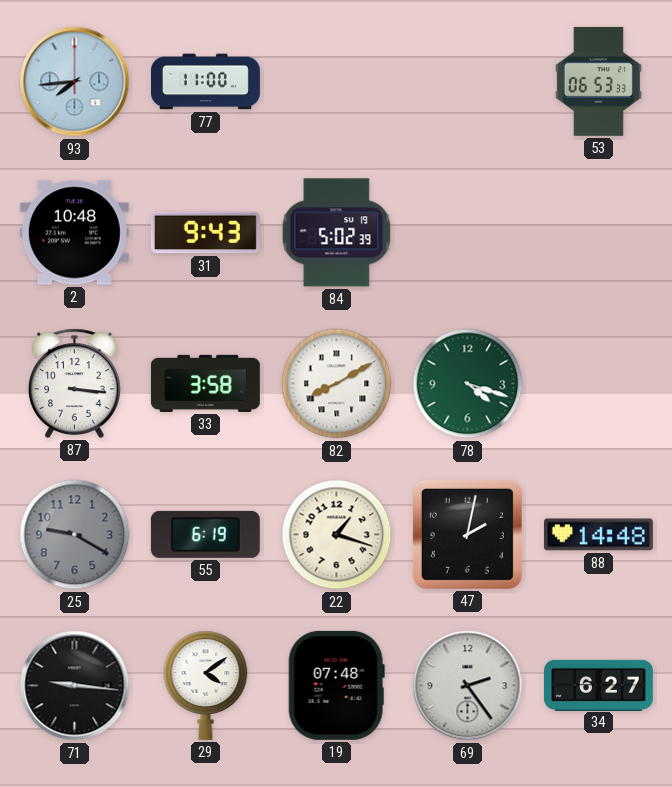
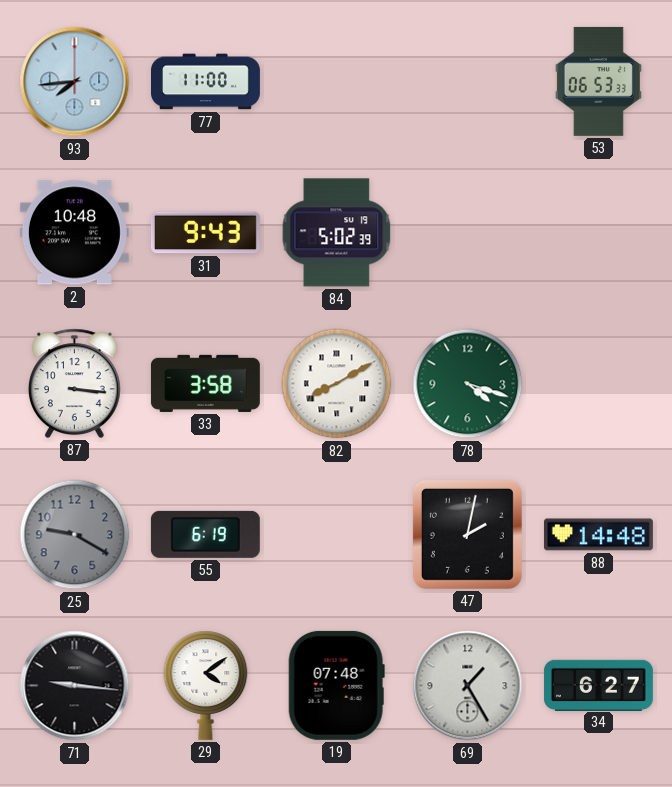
22: 1:18 -> none (337, 535)
69: 2:24 -> 1:25 (468, 686)
